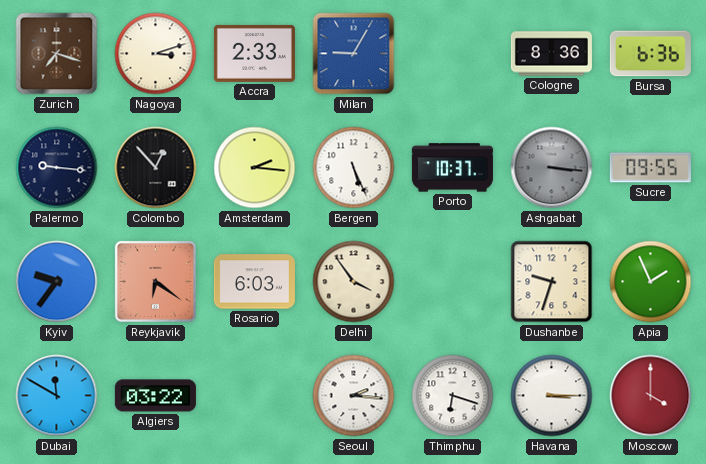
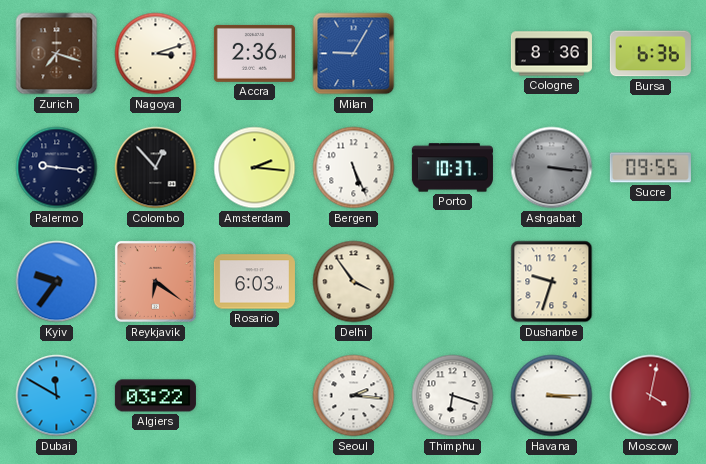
Accra: 2:33 -> 2:36 (254, 53)
Apia: 1:56 -> none (651, 282)
Moscow: 4:00 -> 4:02 (651, 396)
